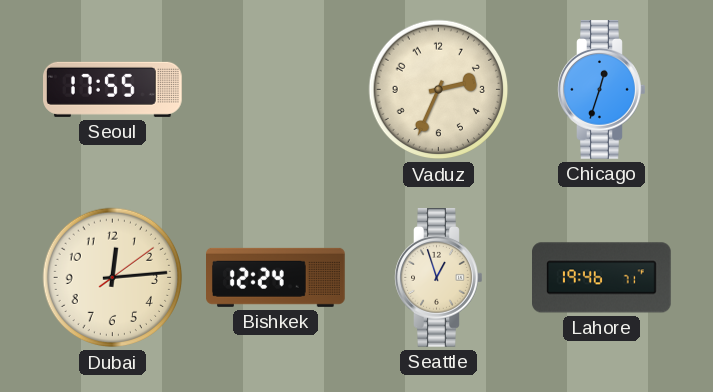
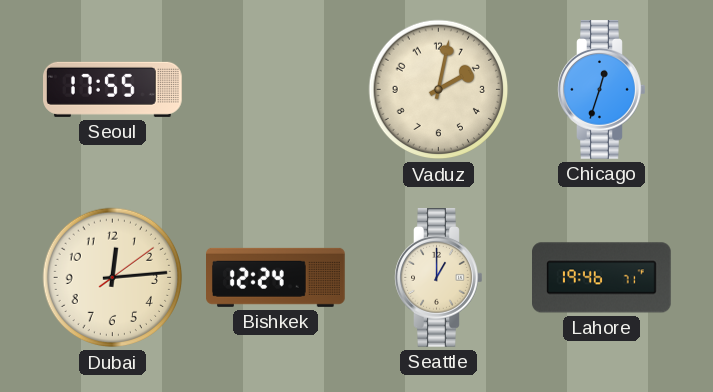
Vaduz: 2:34 -> 2:02 (439, 90)
Seattle: 12:57 -> 1:00 (439, 278)
